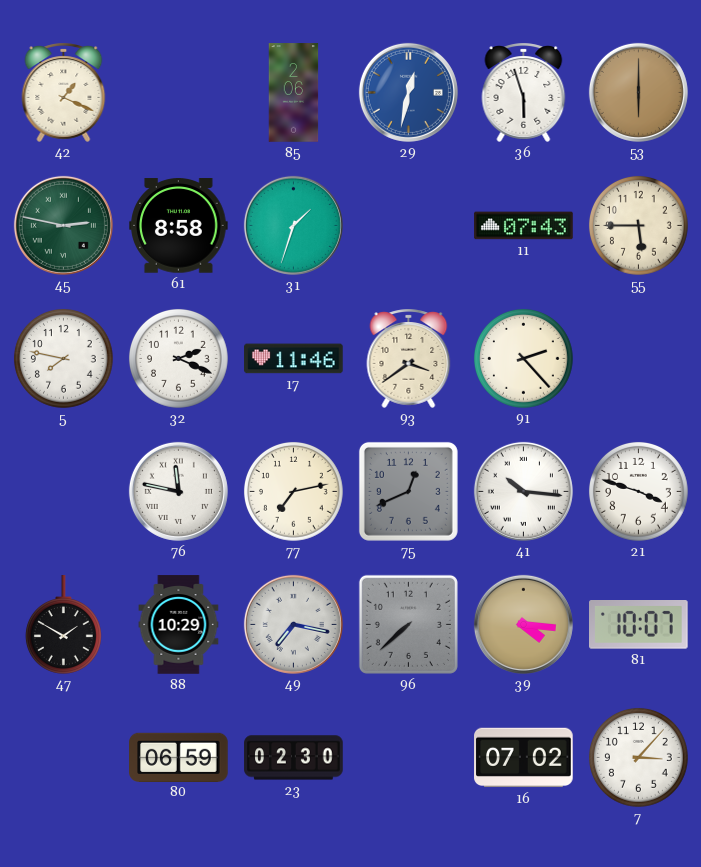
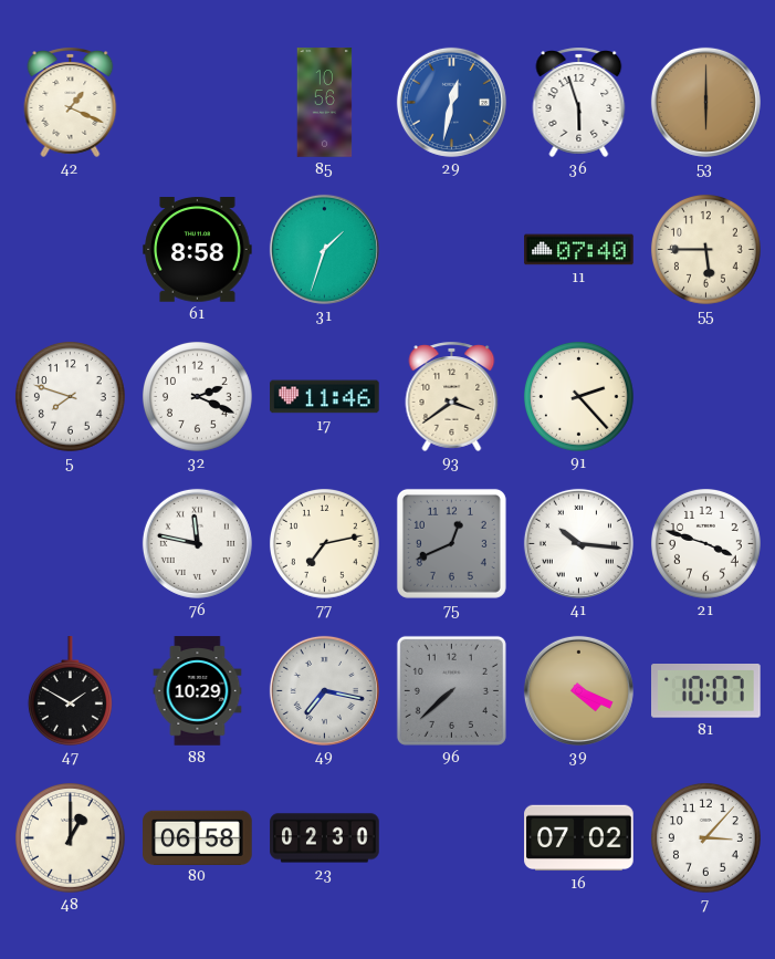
85: 2:06 -> 10:56 (325, 103)
45: 2:47 -> none (63, 225)
11: 07:43 -> 07:40 (579, 250)
5: 7:47 -> 7:48 (70, 396)
39: 4:16 -> 4:19 (578, 690)
48: none -> 1:00 (70, 837)
80: 06:59 -> 06:58 (198, 837)
